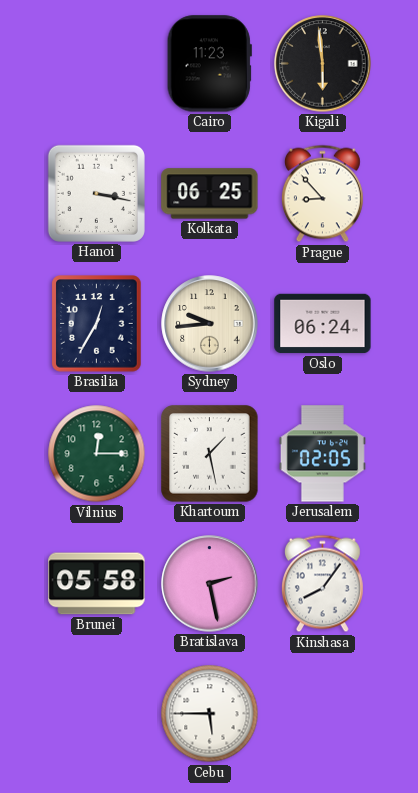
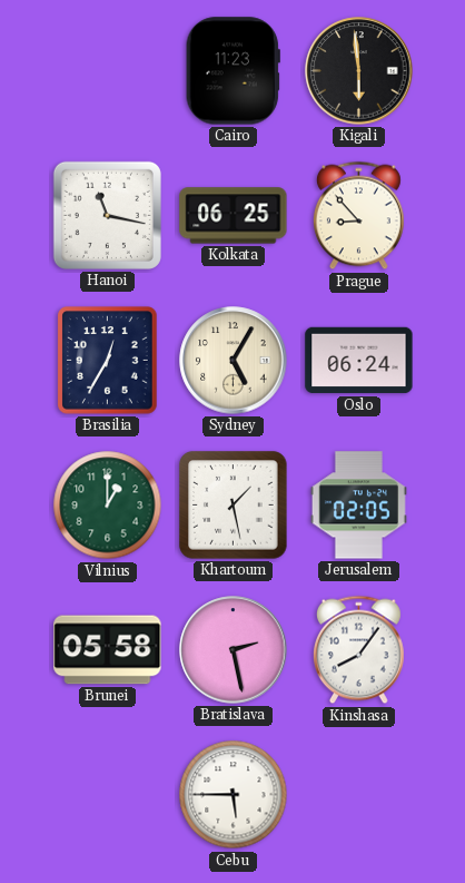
Hanoi: 3:17 -> 11:17 (107, 215)
Sydney: 9:44 -> 5:05 (234, 361)
Vilnius: 12:15 -> 1:00 (108, 506)
